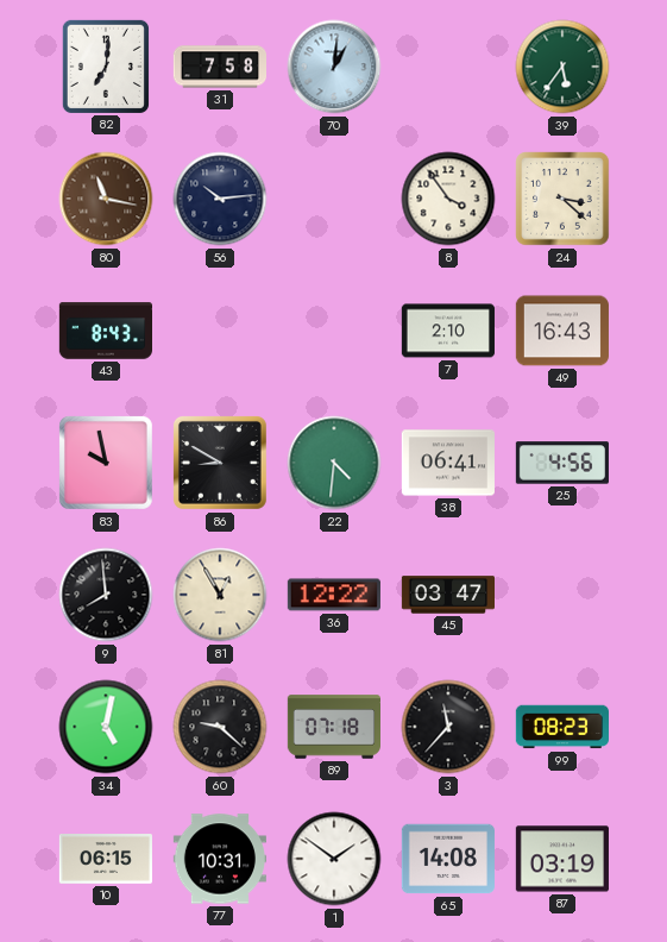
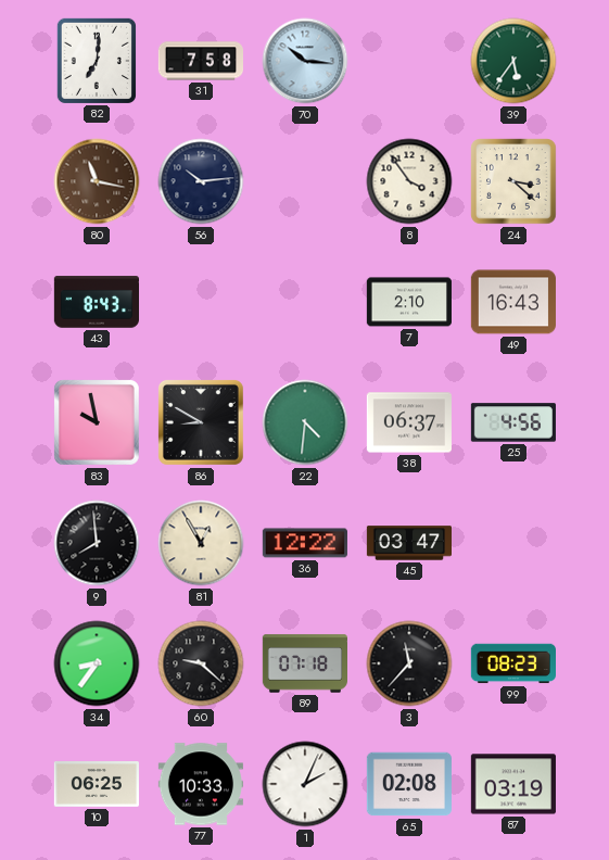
70: 1:01 -> 10:16 (305, 61)
38: 06:41 -> 06:37 (409, 422)
34: 5:02 -> 8:36 (97, 663)
10: 06:15 -> 06:25 (97, 785)
77: 10:31 -> 10:33 (200, 784)
1: 1:51 -> 2:04 (305, 784)
65: 14:08 -> 02:08 (409, 784)
